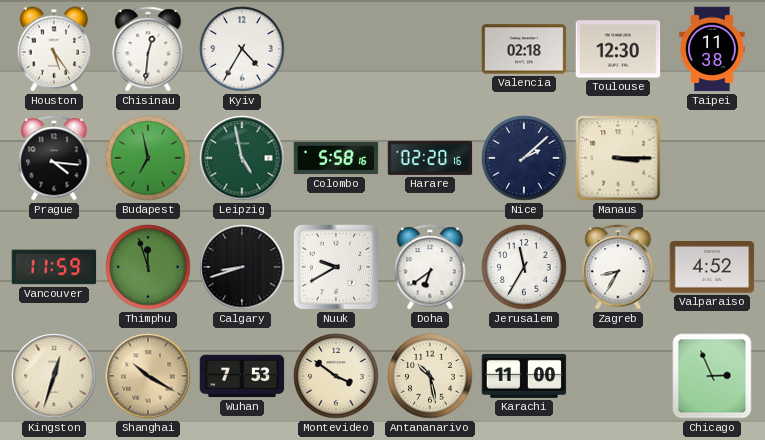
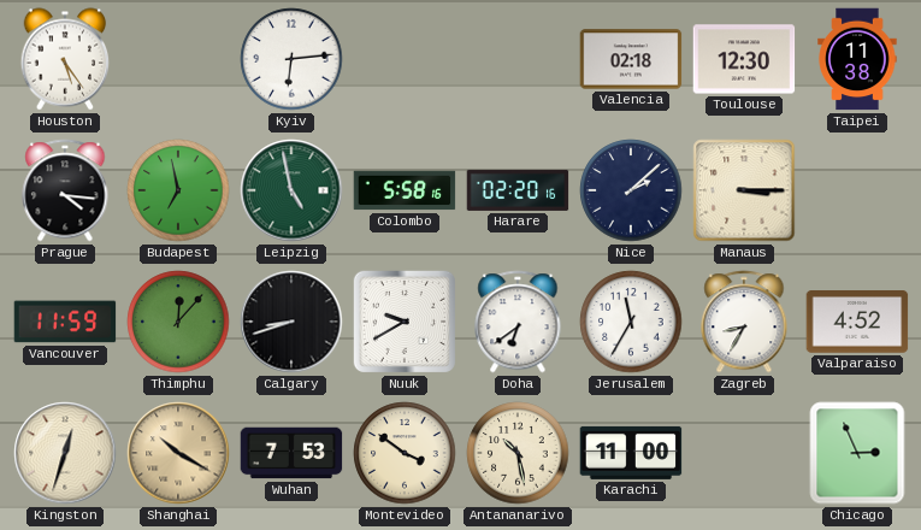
Chisinau: 12:31 -> none (148, 49)
Kyiv: 4:35 -> 6:14 (291, 59)
Thimphu: 11:57 -> 12:07 (178, 322)
